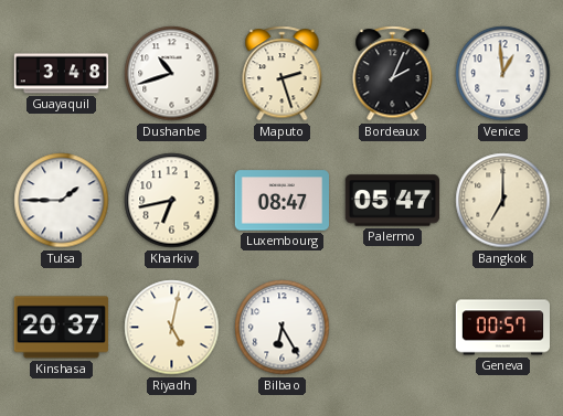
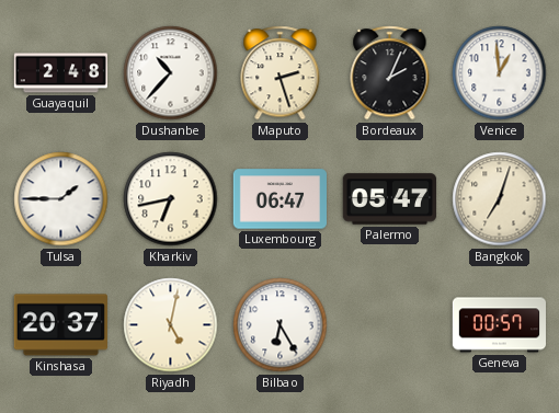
Guayaquil: 3:48 -> 2:48 (61, 73)
Dushanbe: 10:42 -> 10:37 (171, 73)
Luxembourg: 08:47 -> 06:47 (279, 199)
Bangkok: 7:00 -> 7:03 (500, 199)
